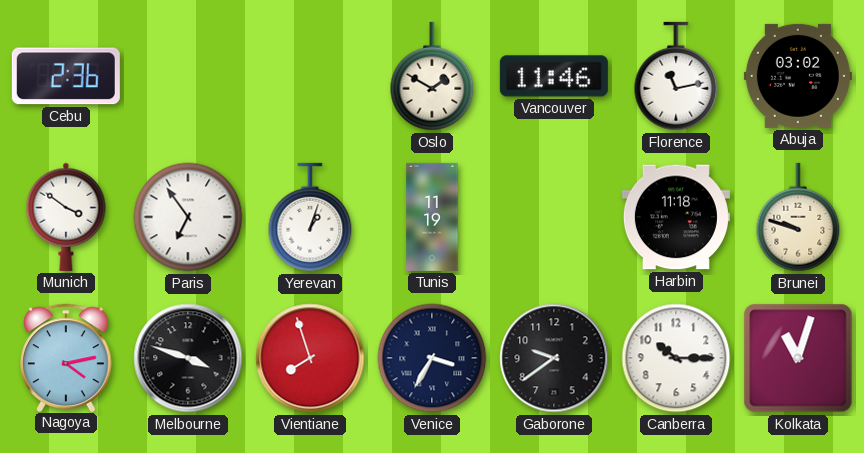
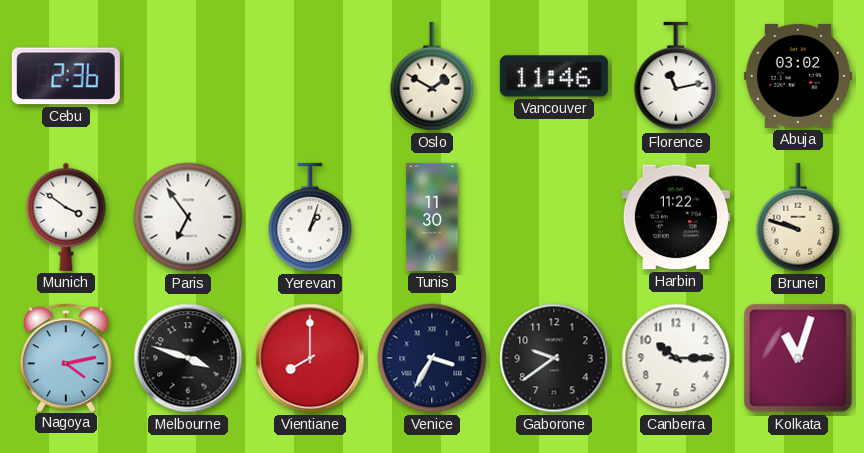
Tunis: 11:19 -> 11:30 (432, 217)
Harbin: 11:18 -> 11:22 (676, 217)
Vientiane: 7:57 -> 8:00 (310, 358)
